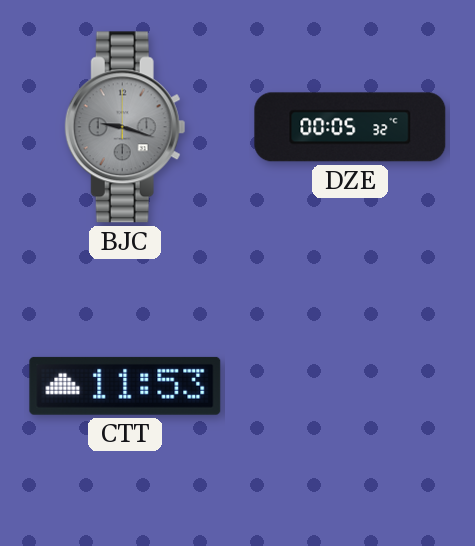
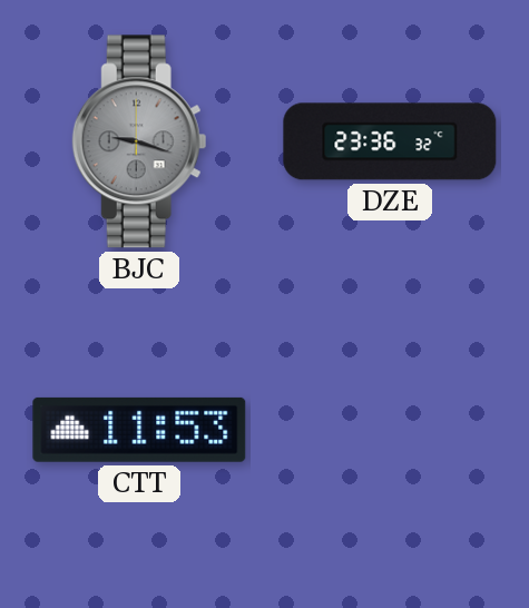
DZE: 00:05 -> 23:36 (390, 141)
